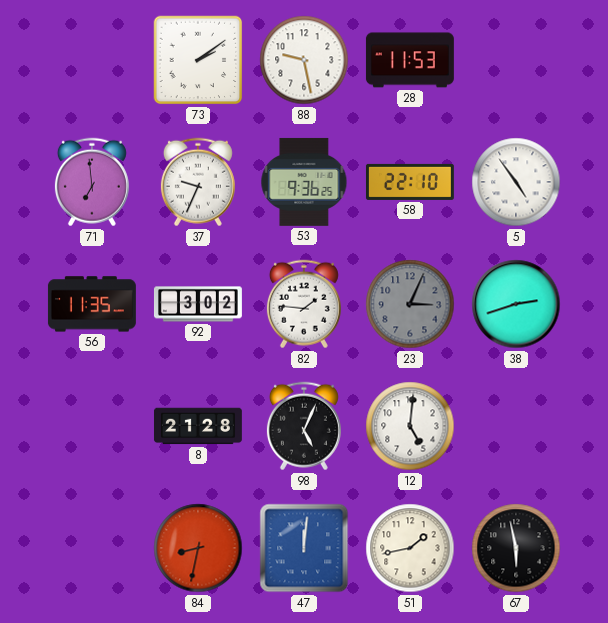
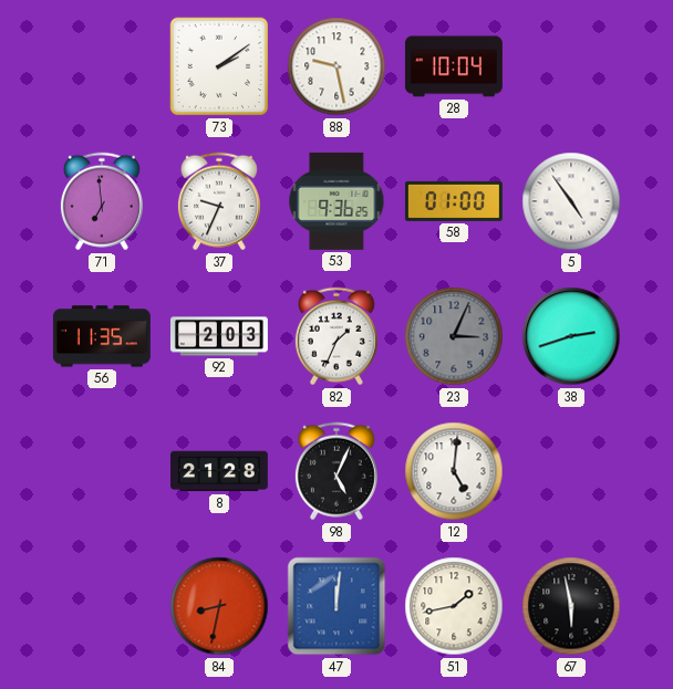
28: 11:53 -> 10:04 (454, 66)
58: 22:10 -> 01:00 (454, 201)
92: 3:02 -> 2:03 (219, 336)
82: 1:46 -> 1:34 (336, 336)
